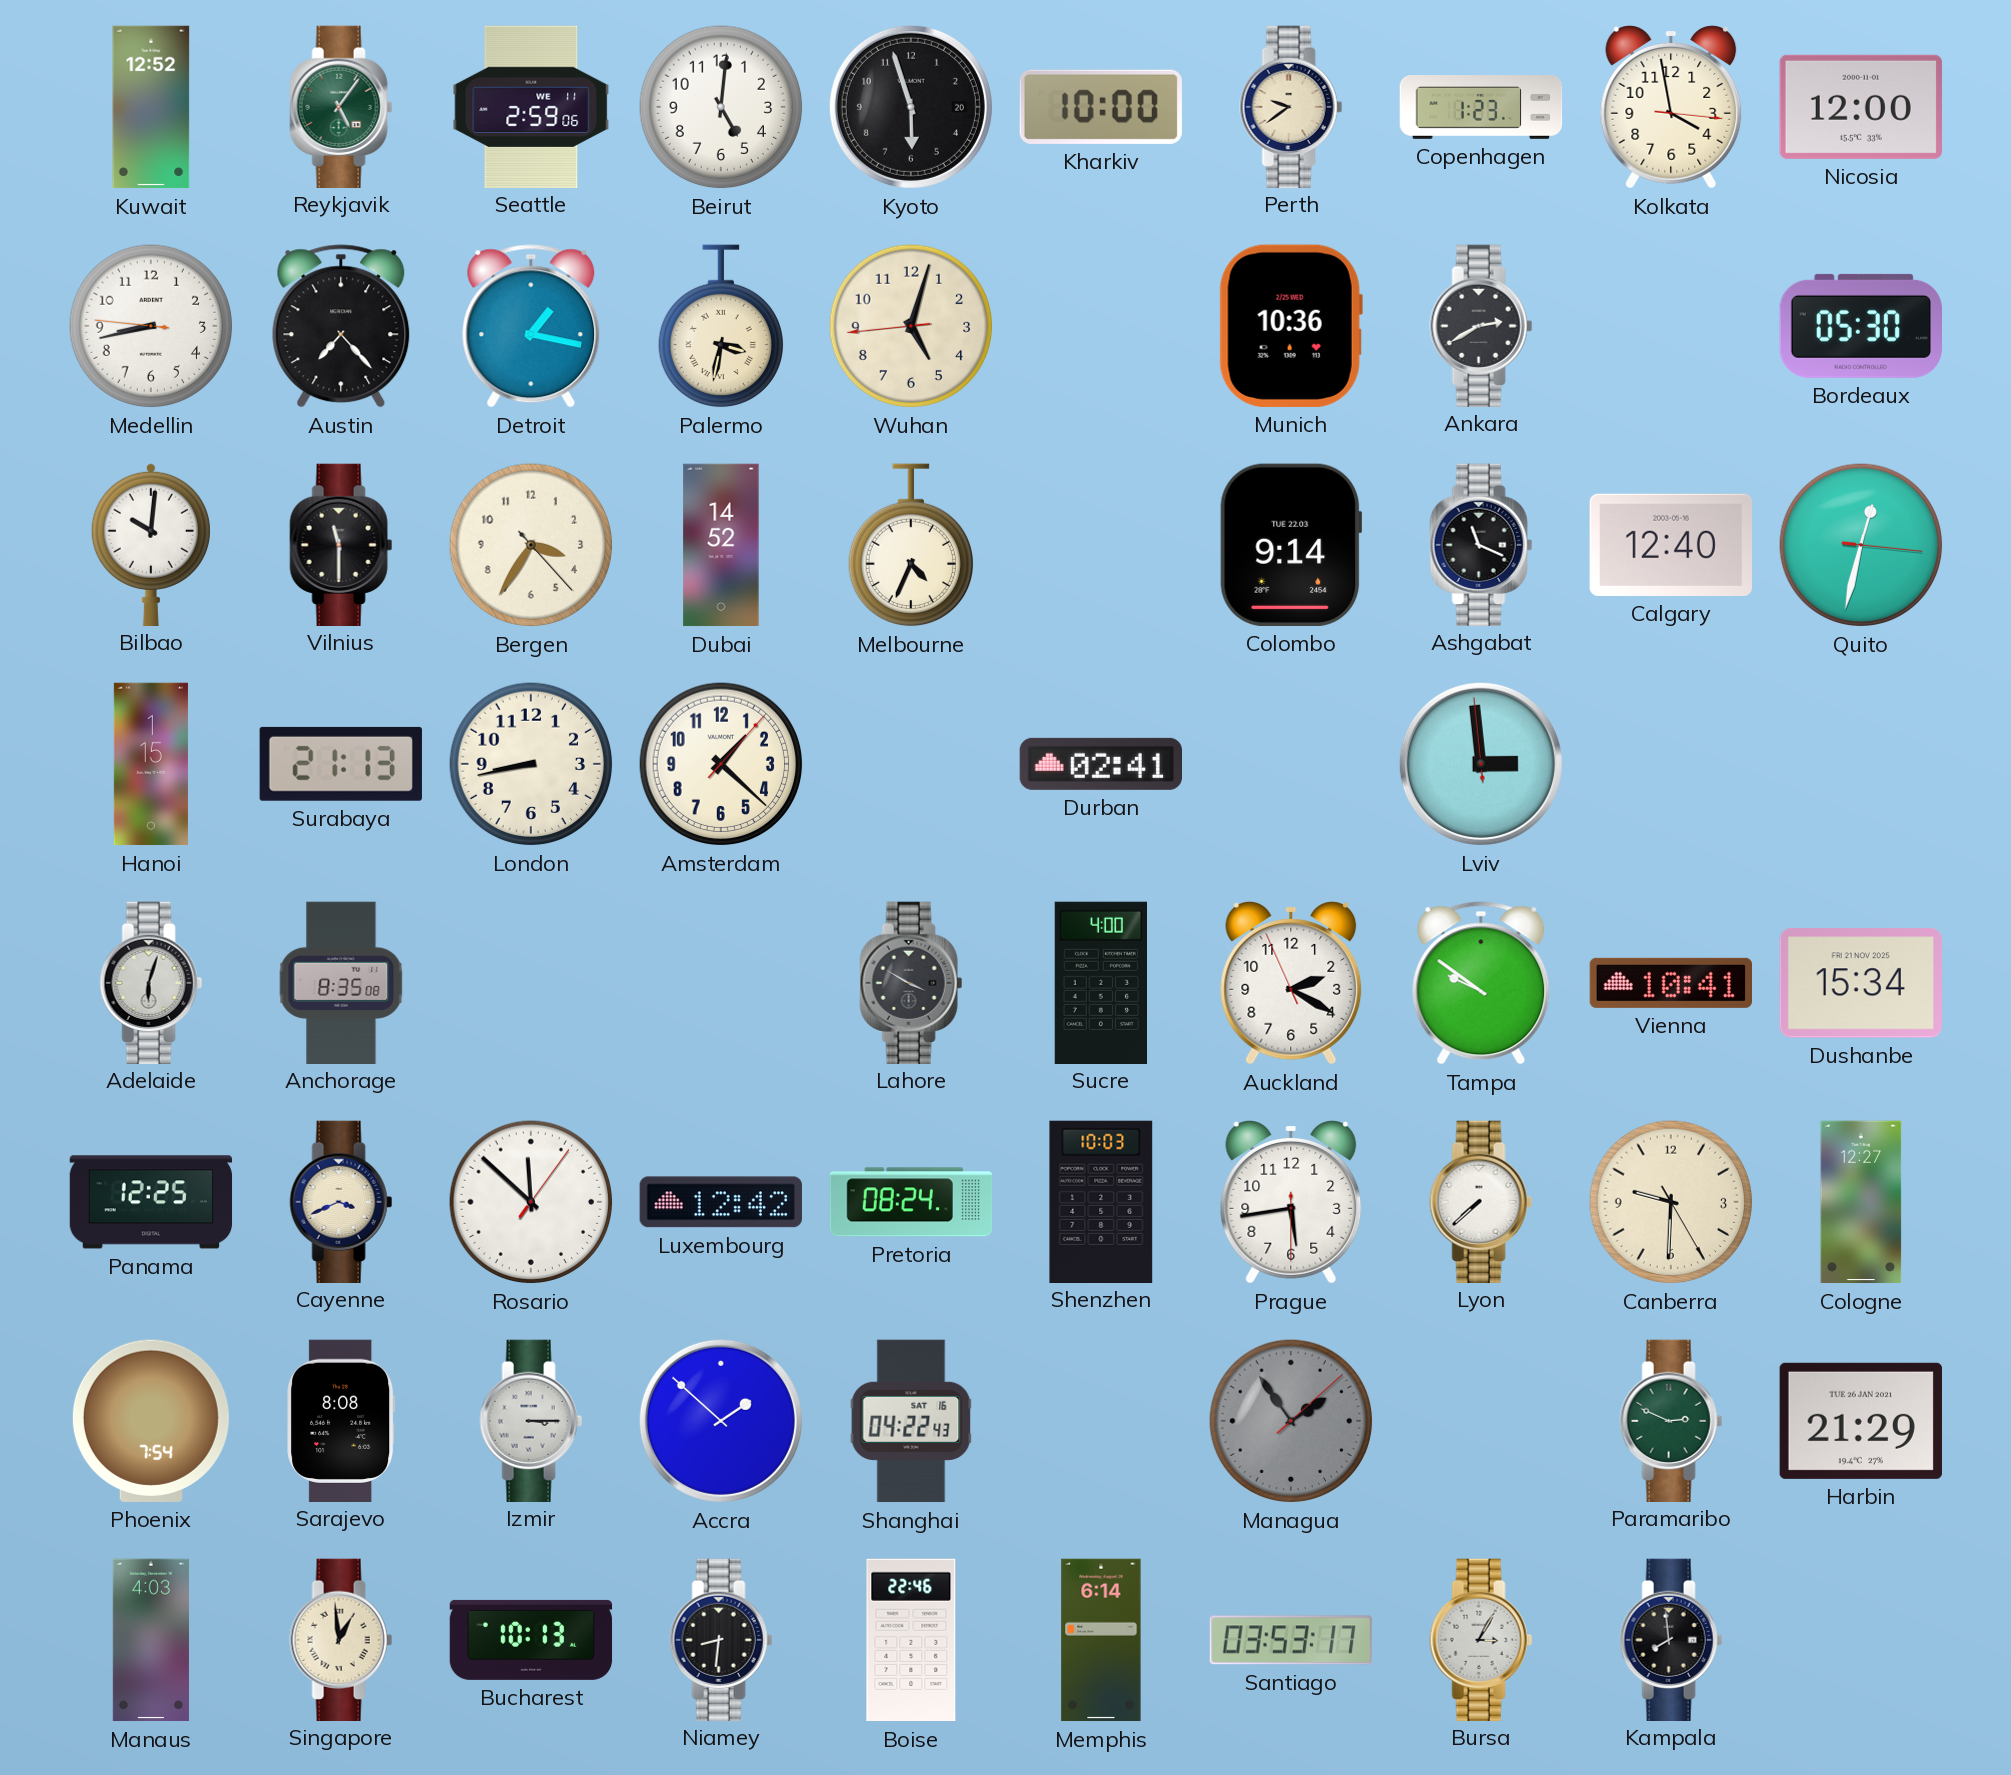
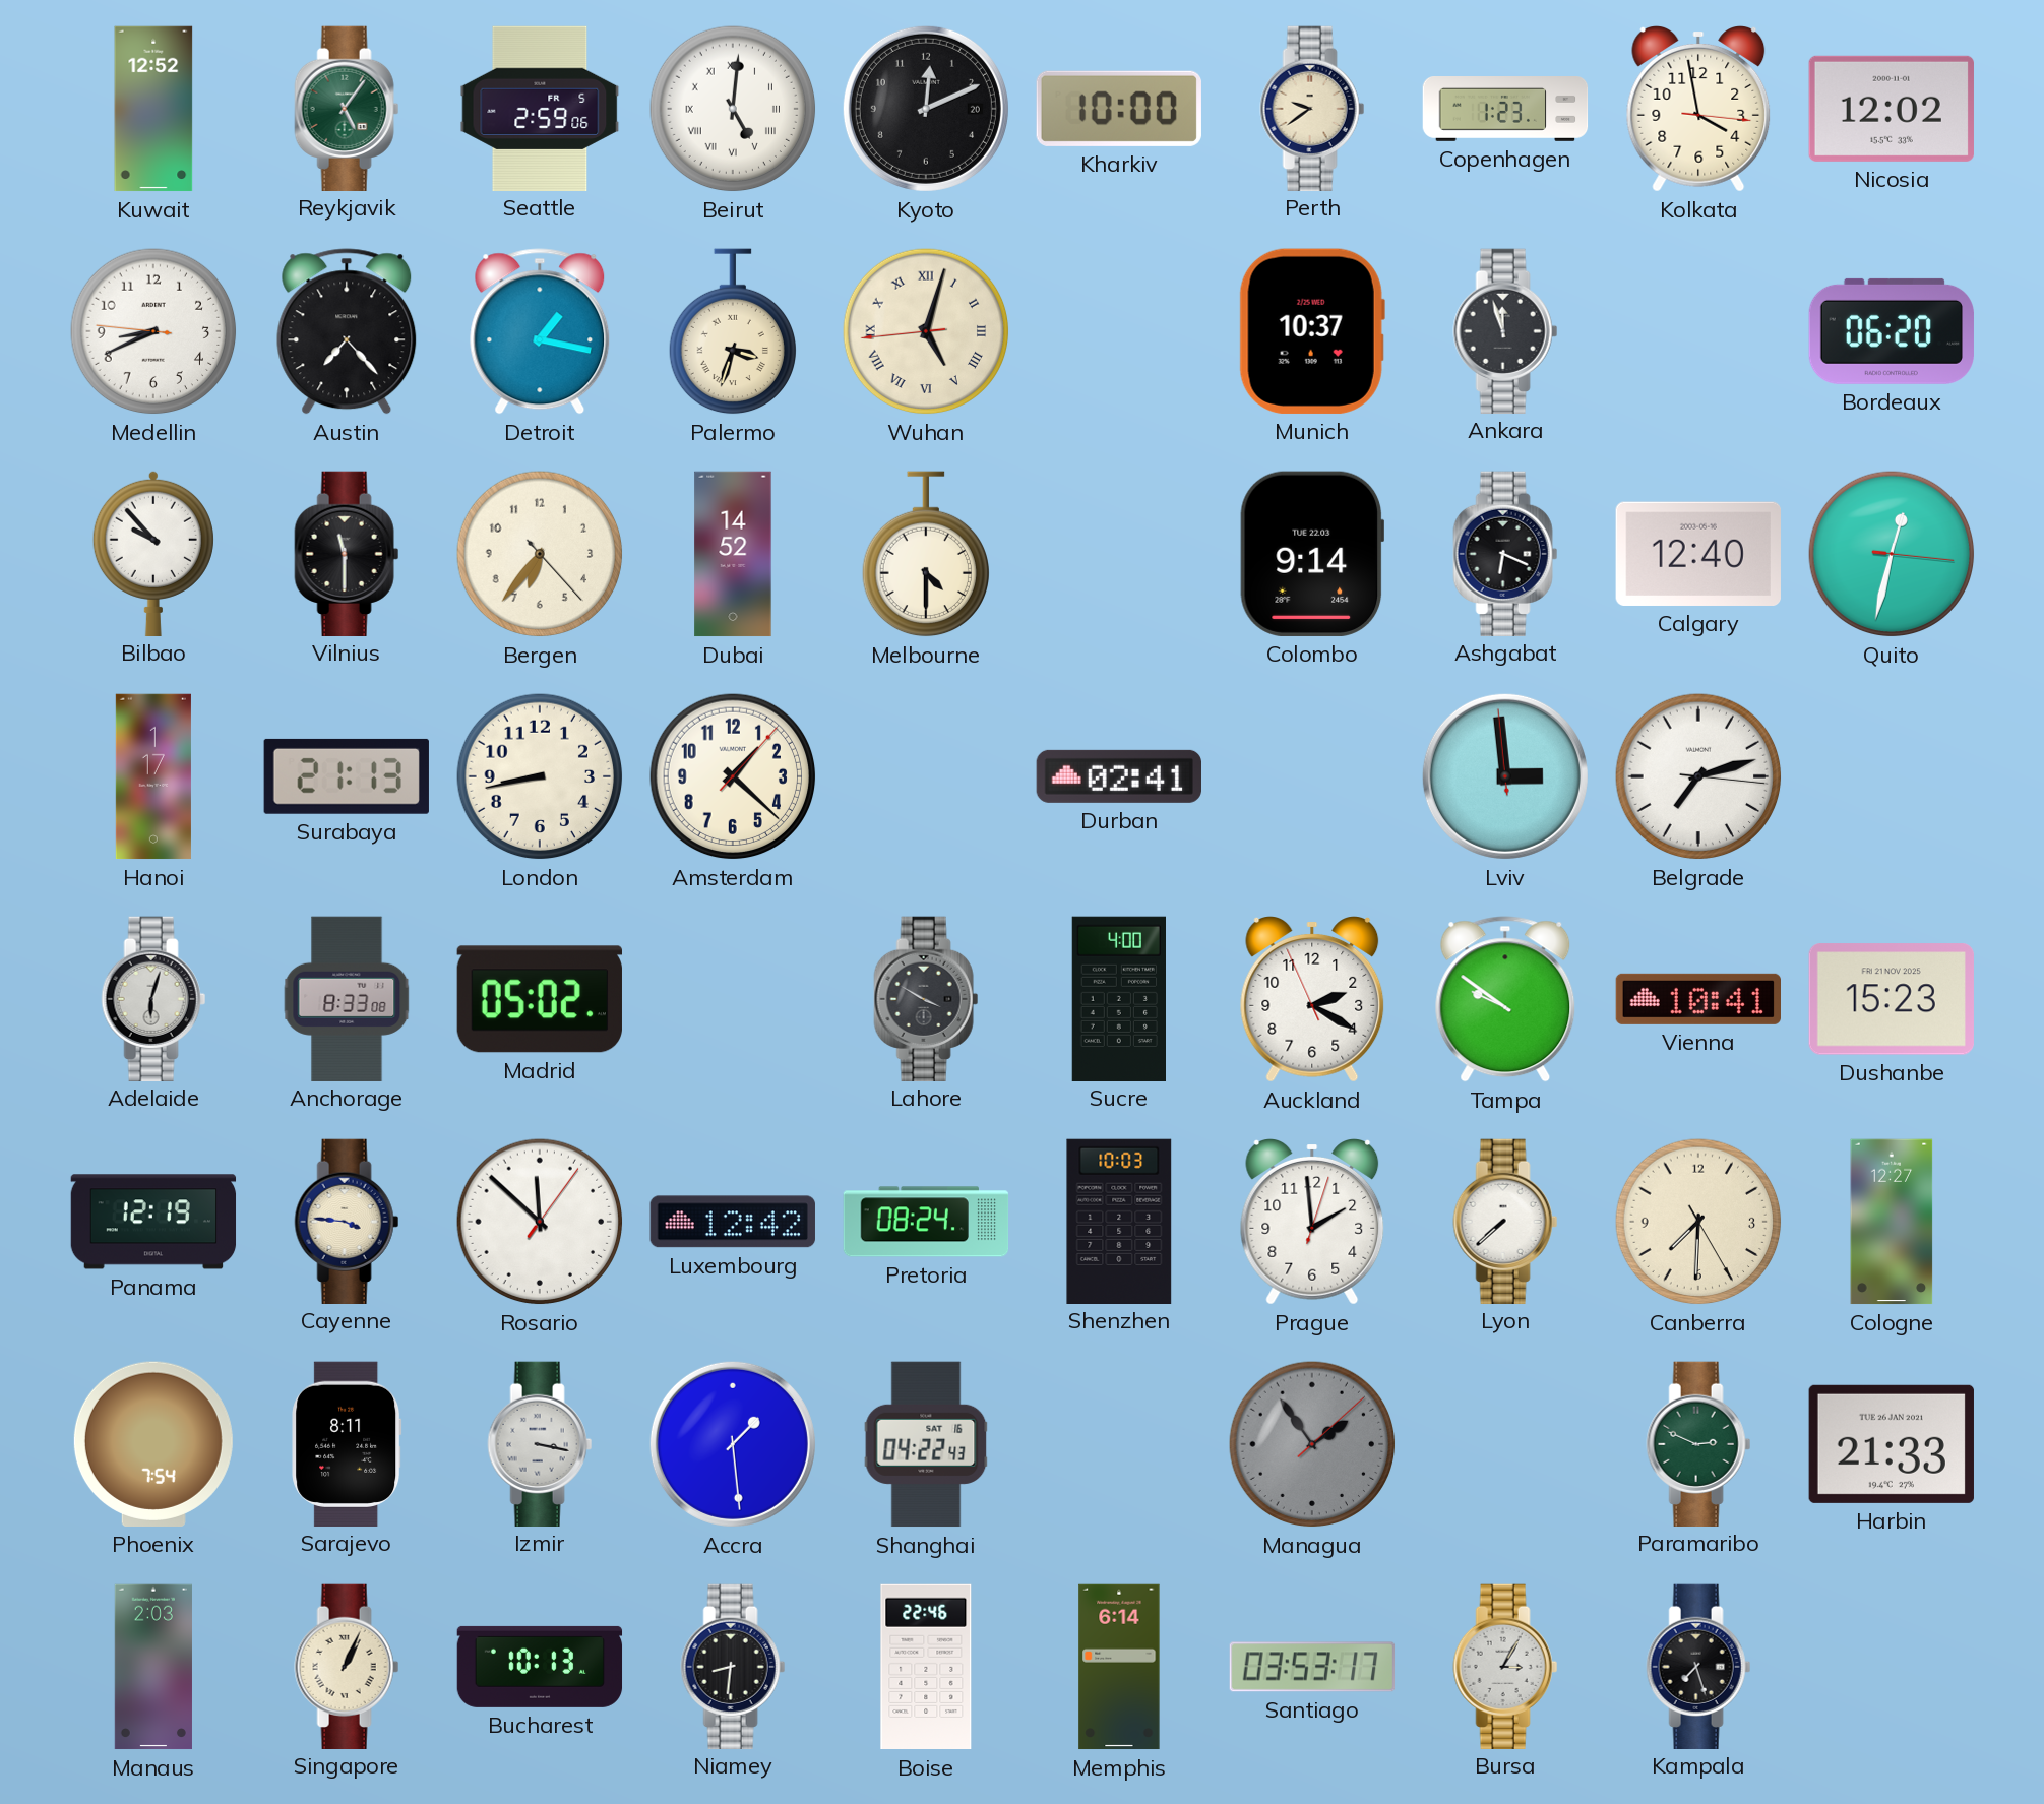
Seattle date: WE 11 -> FR 5 (540, 108)
Beirut numerals: Arabic -> Roman (733, 109)
Kyoto: 5:57 -> 12:11 (926, 109)
Nicosia: 12:00 -> 12:02 (1892, 109)
Medellin: 8:42 -> 8:40 (153, 331)
Palermo: 3:32 -> 3:33 (732, 331)
Wuhan numerals: Arabic -> Roman (926, 331)
Munich: 10:36 -> 10:37 (1312, 331)
Ankara: 2:40 -> 11:57 (1505, 330)
Bordeaux: 05:30 -> 06:20 (1891, 331)
Bilbao: 10:01 -> 9:53 (153, 553)
Bergen: 3:35 -> 6:36 (540, 554)
Melbourne: 4:34 -> 4:30 (925, 554)
Ashgabat: 11:19 -> 6:19 (1505, 553)
Hanoi: 1:15 -> 1:17 (153, 776)
Belgrade: none -> 7:12 (1698, 776)
Anchorage: 8:35 -> 8:33 (347, 998)
Madrid: none -> 05:02 (540, 999)
Dushanbe: 15:34 -> 15:23 (1892, 999)
Panama: 12:25 -> 12:19 (153, 1222)
Cayenne: 3:41 -> 3:46 (347, 1221)
Prague: 5:43 -> 1:59 (1312, 1223)
Canberra: 9:30 -> 7:30 (1698, 1222)
Sarajevo: 8:08 -> 8:11 (347, 1443)
Izmir: 3:15 -> 3:17 (540, 1443)
Accra: 1:52 -> 1:29 (733, 1444)
Harbin: 21:29 -> 21:33 (1892, 1444)
Manaus: 4:03 -> 2:03 (153, 1667)
Singapore: 12:59 -> 1:04 (347, 1666)
Kampala: 7:59 -> 7:27 (1698, 1666)
